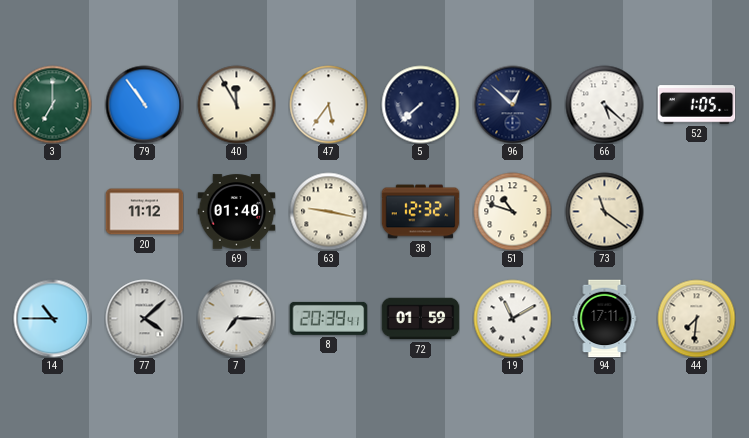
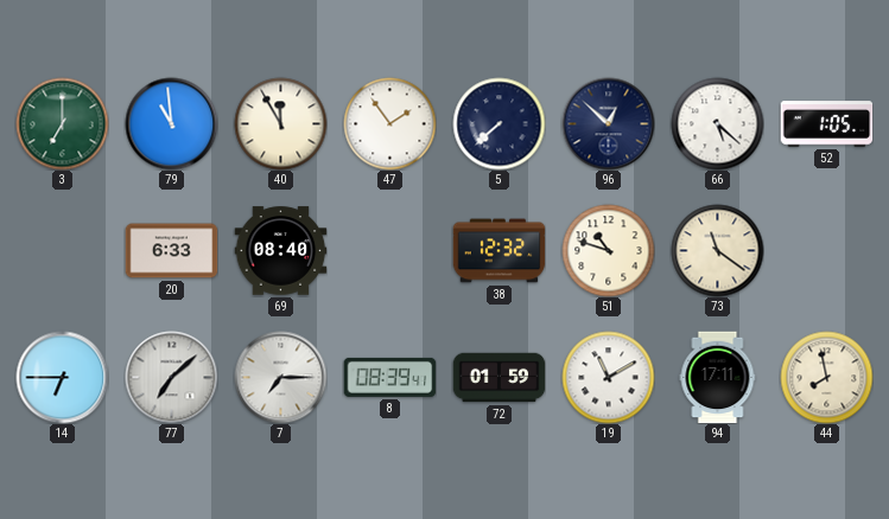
79: 10:54 -> 10:59 (171, 123)
47: 5:36 -> 1:54 (389, 123)
20: 11:12 -> 6:33 (171, 251)
69: 01:40 -> 08:40 (280, 251)
63: 9:17 -> none (328, 211)
14: 10:45 -> 6:45 (62, 377)
77: 4:08 -> 7:08 (171, 377)
8: 20:39 -> 08:39 (389, 377)
44: 7:31 -> 7:58 (826, 377)
